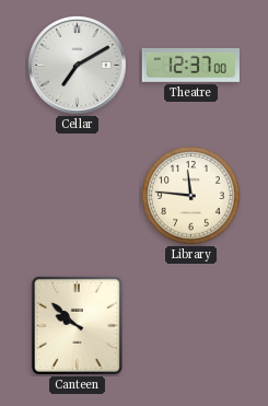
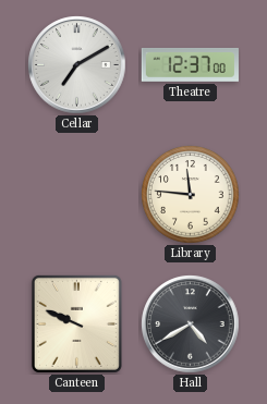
Canteen: 9:52 -> 9:49 (76, 323)
Hall: none -> 4:40 (191, 325)
